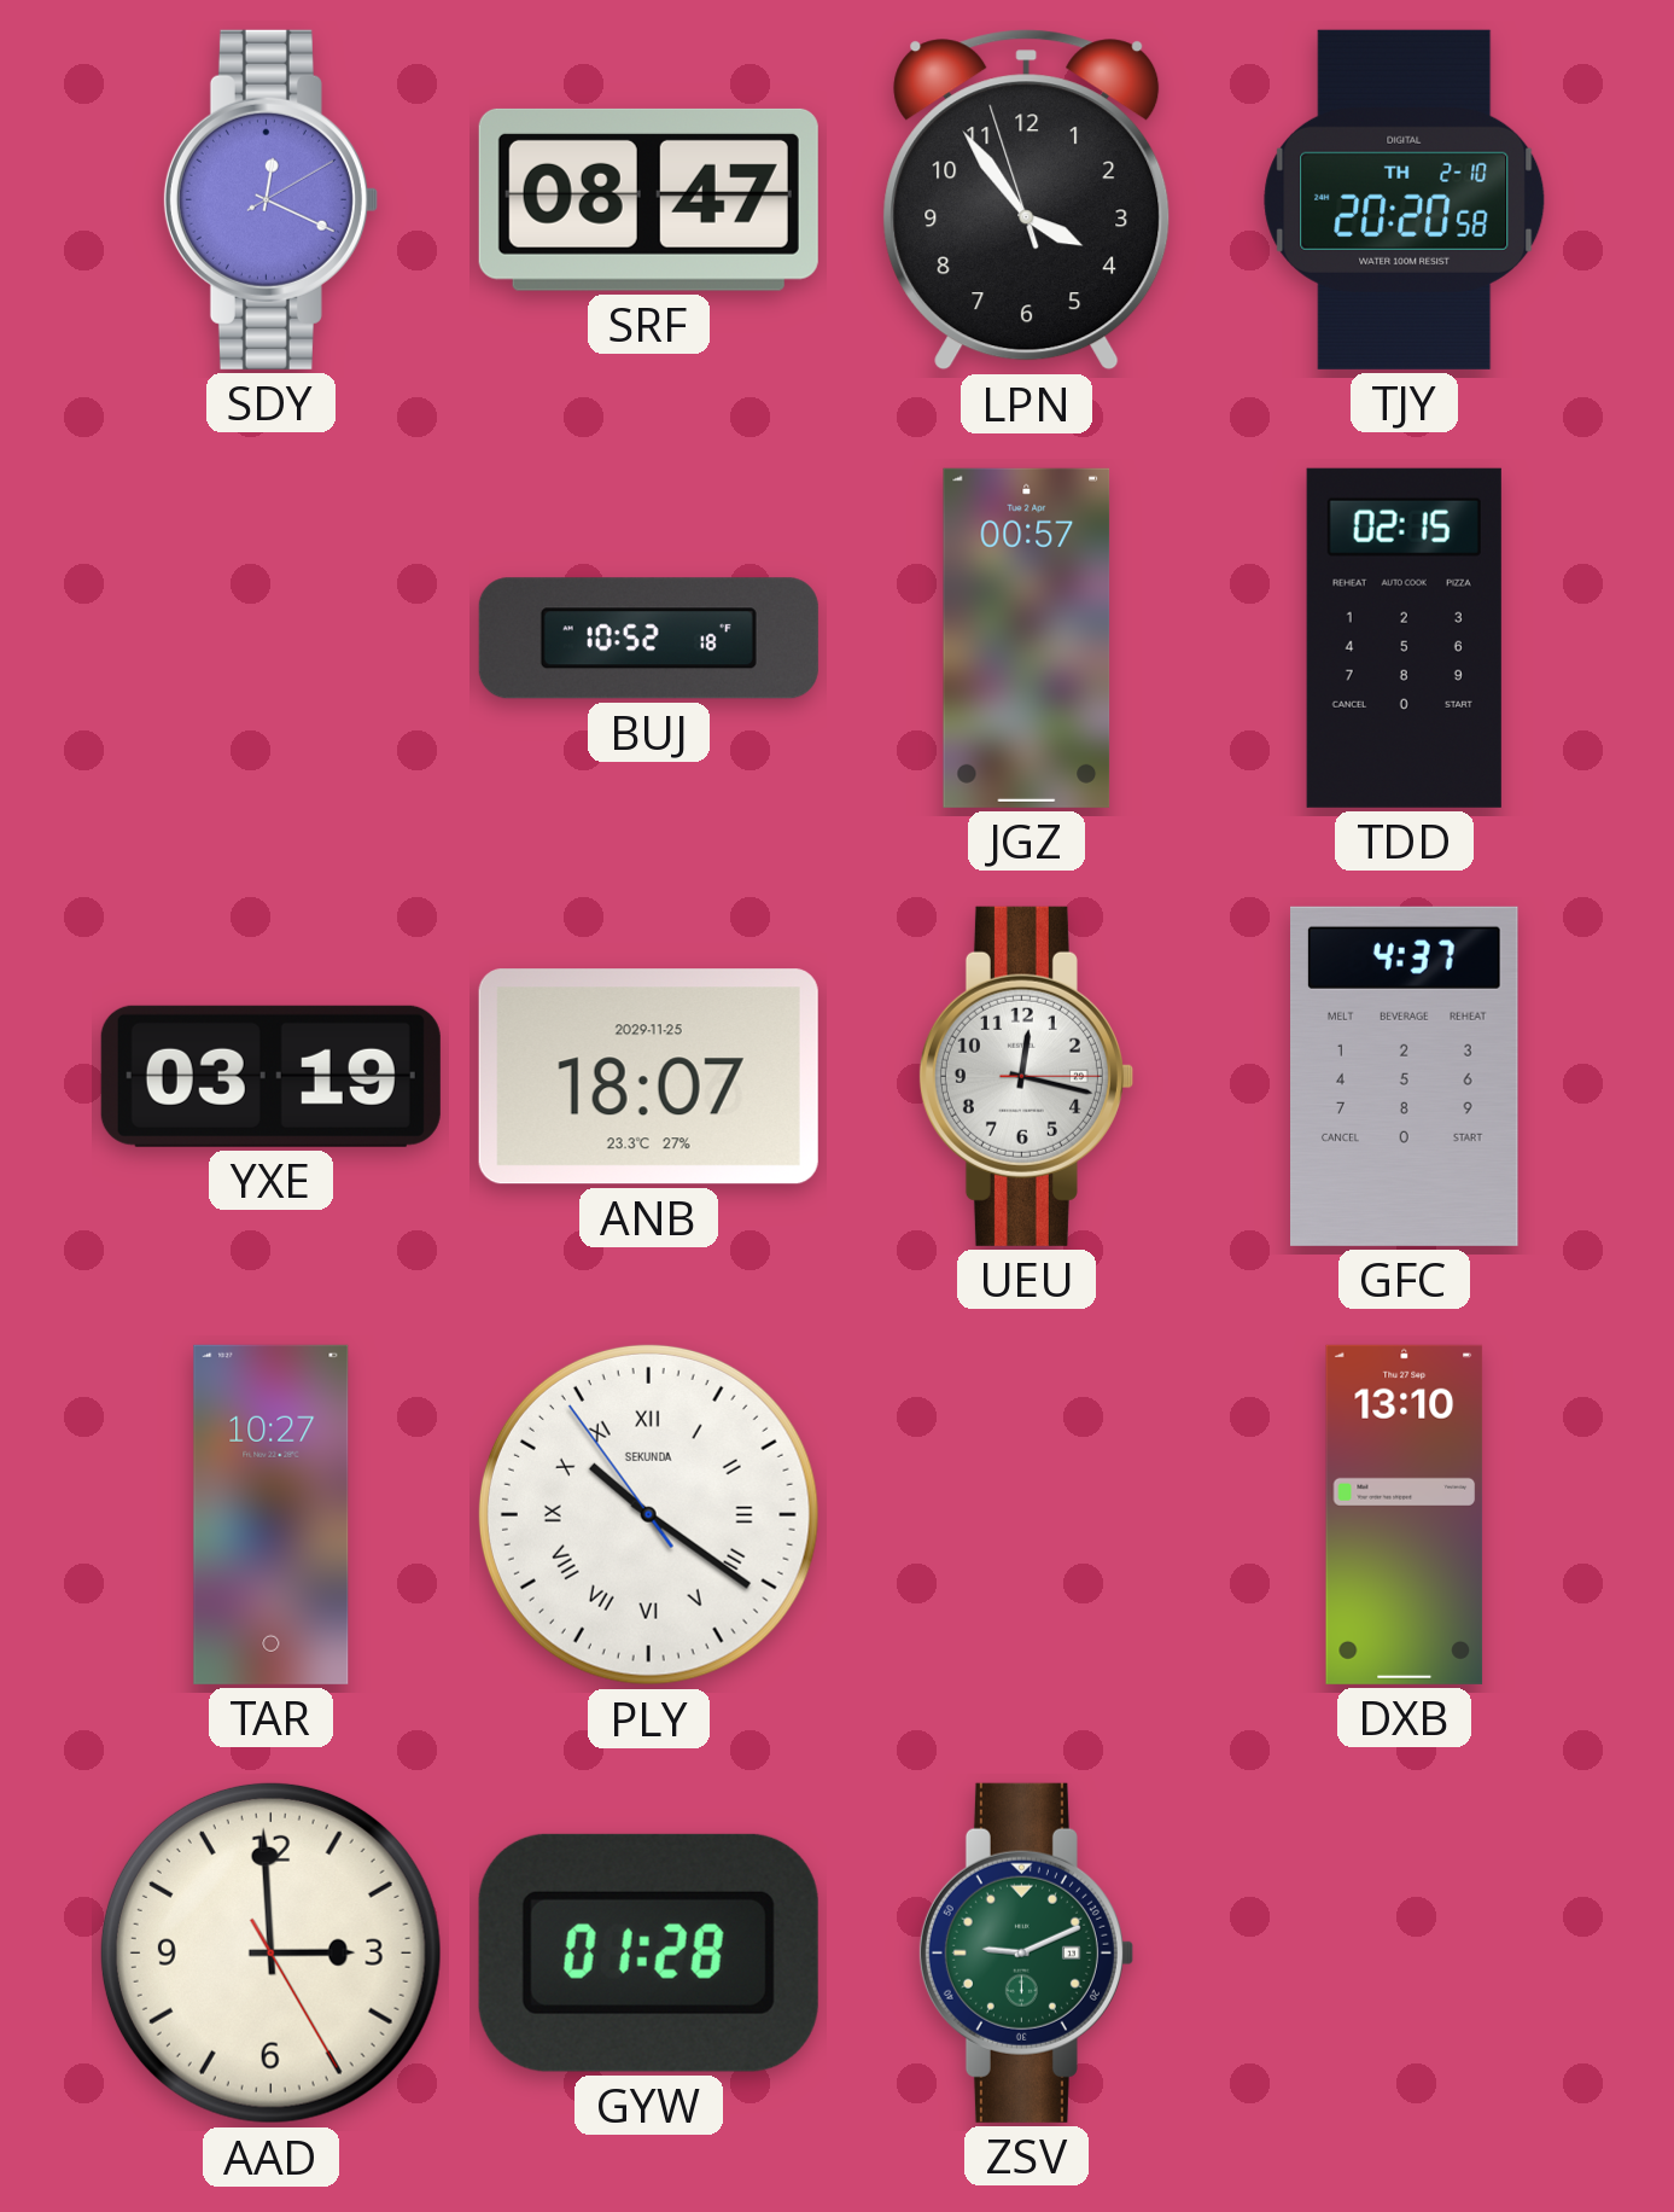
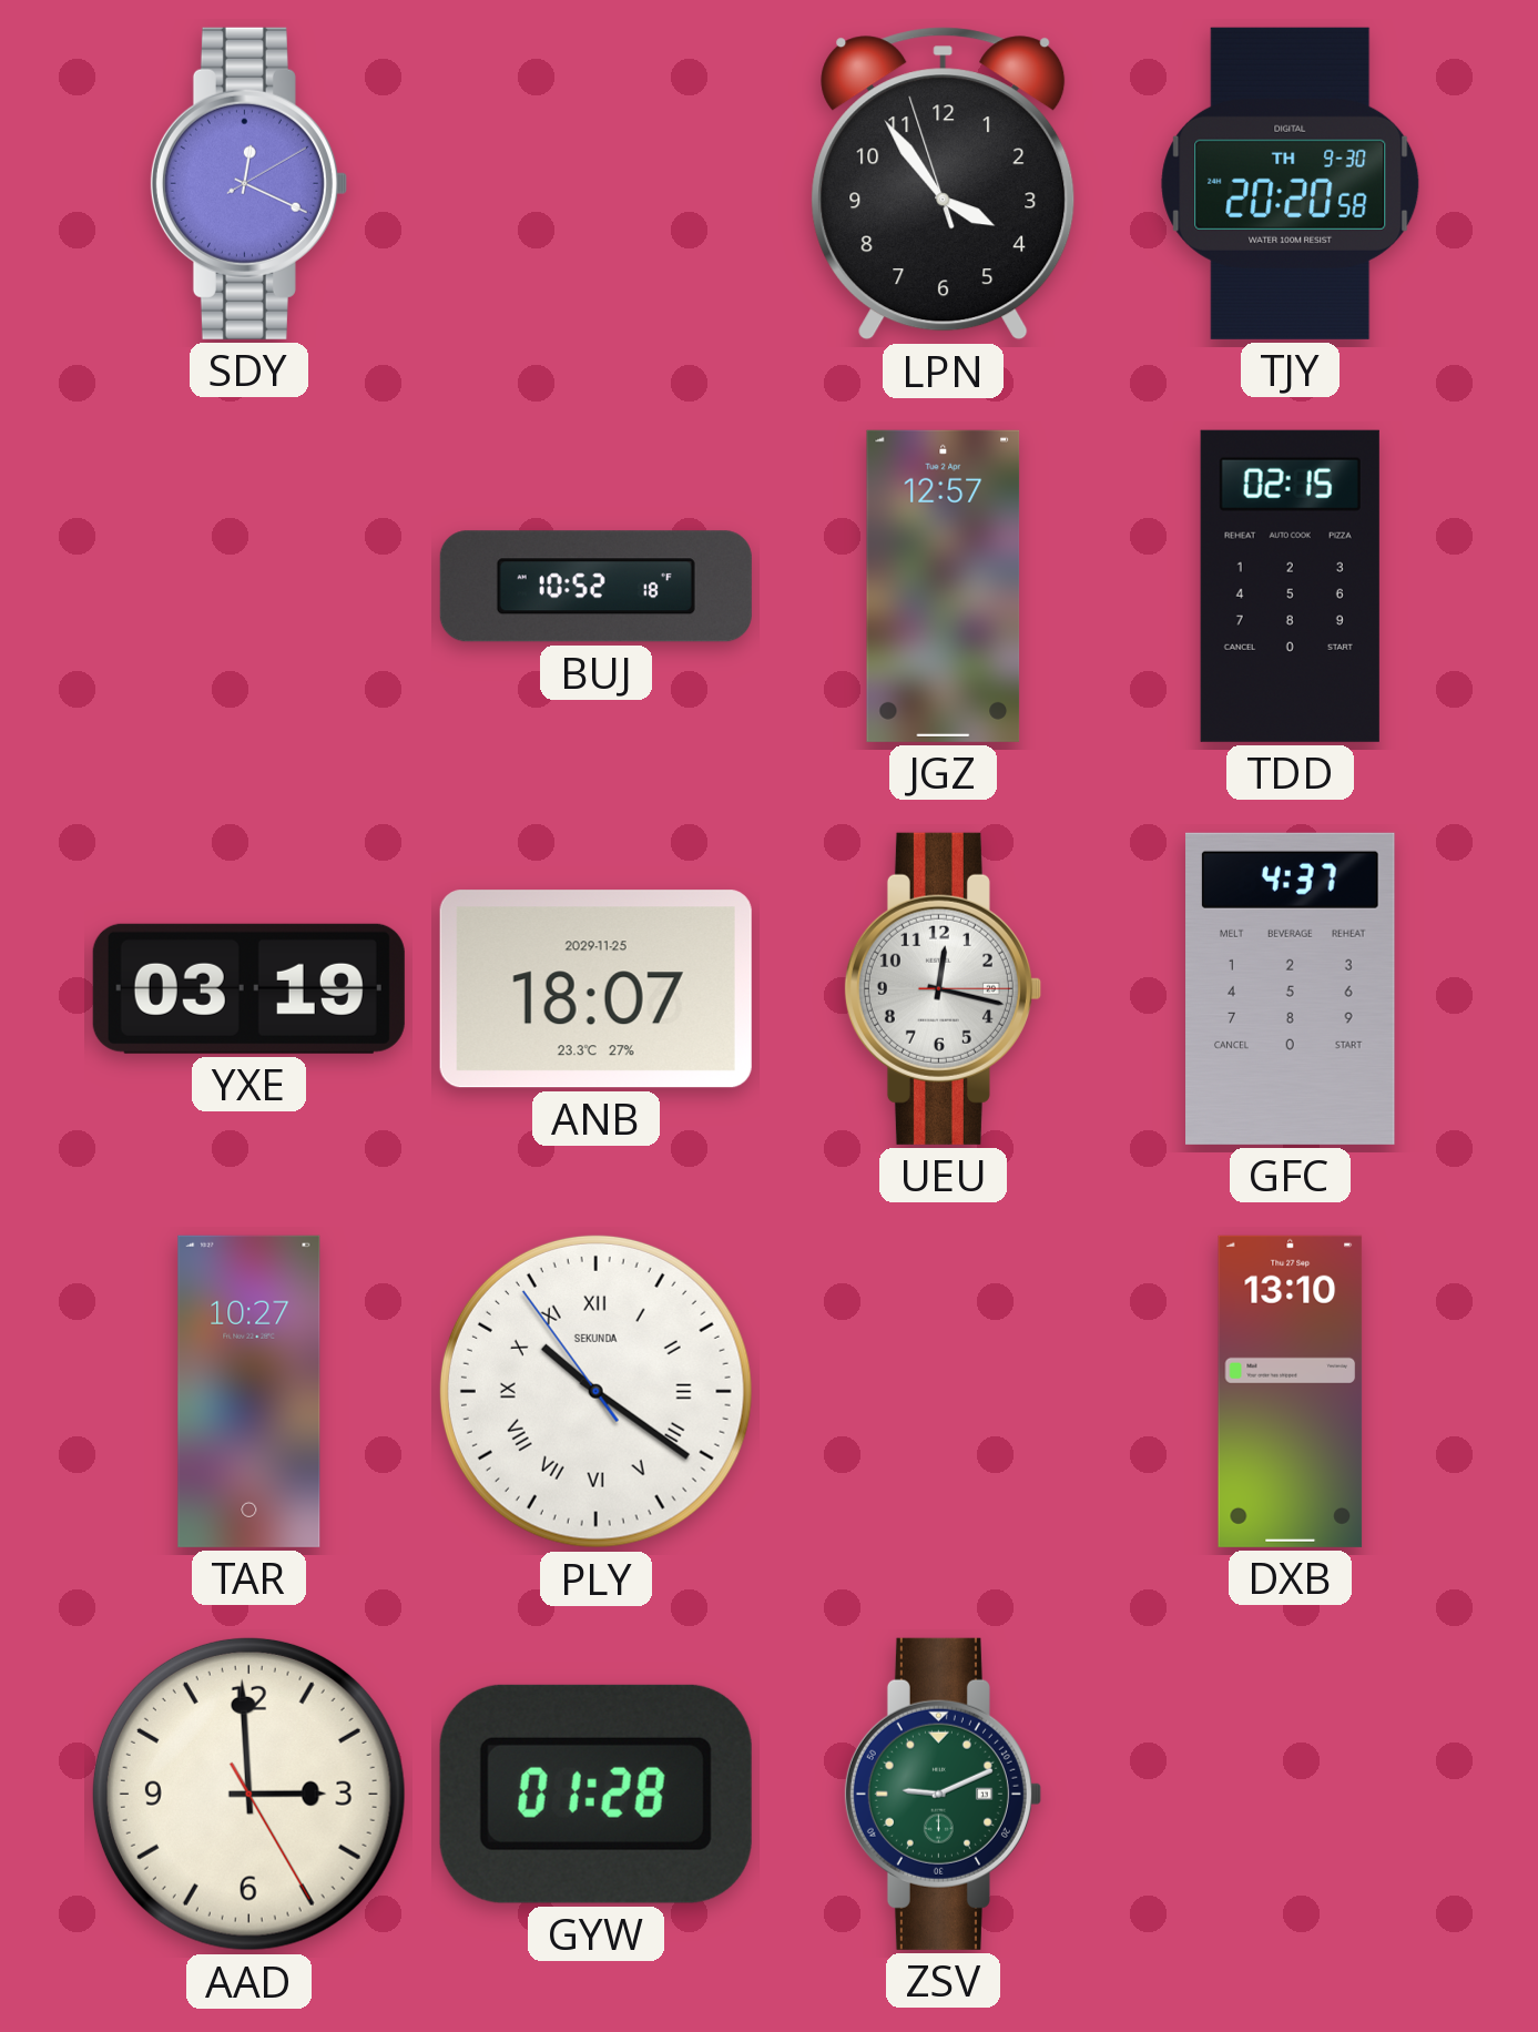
SRF: 08:47 -> none (648, 199)
TJY date: TH 2-10 -> TH 9-30 (1291, 183)
JGZ: 00:57 -> 12:57 (944, 586)
